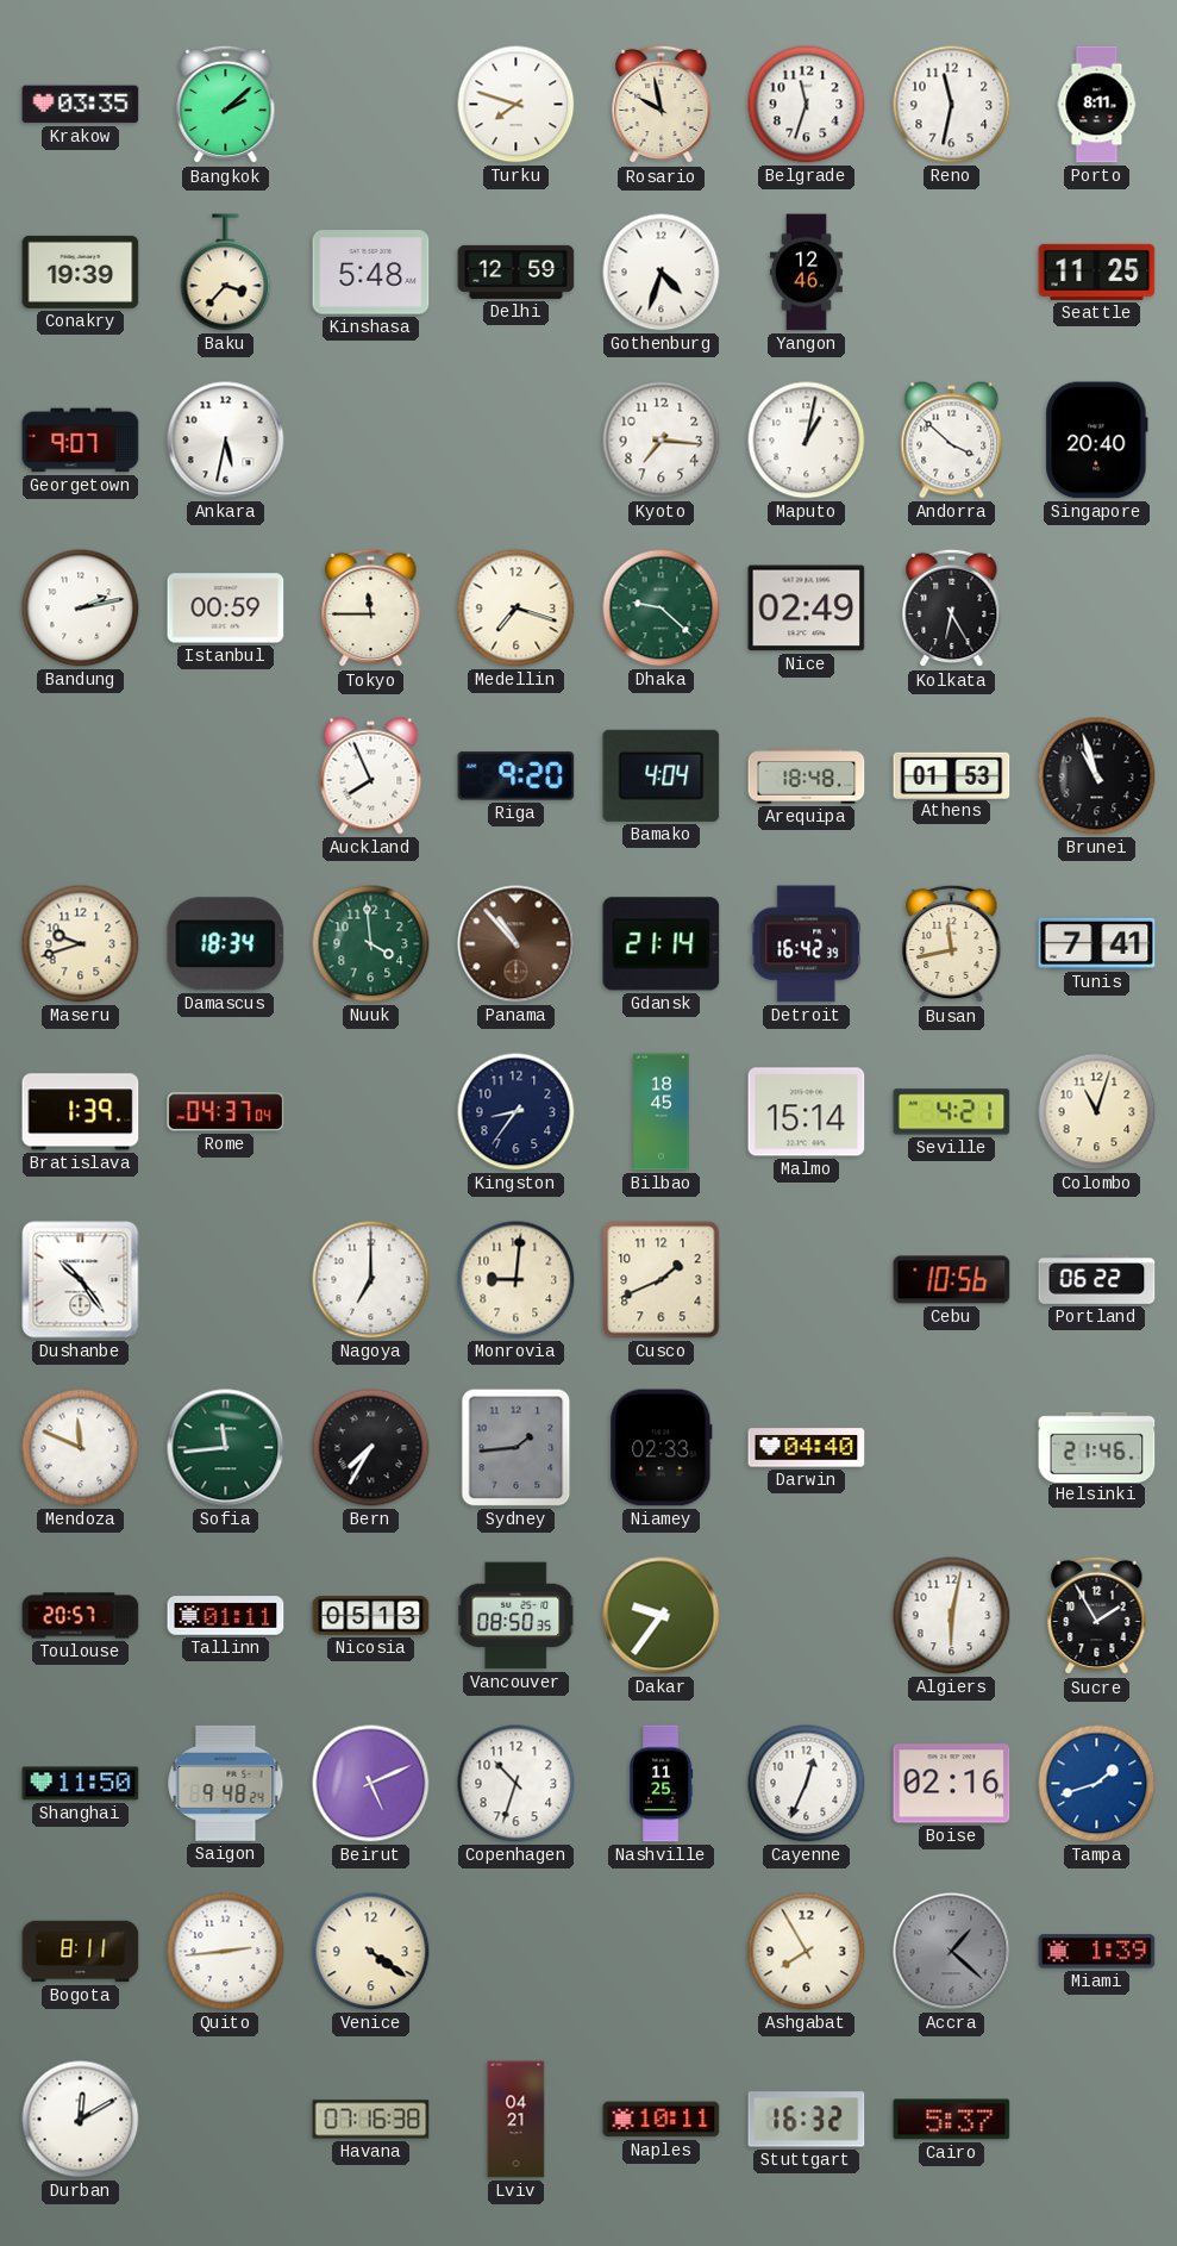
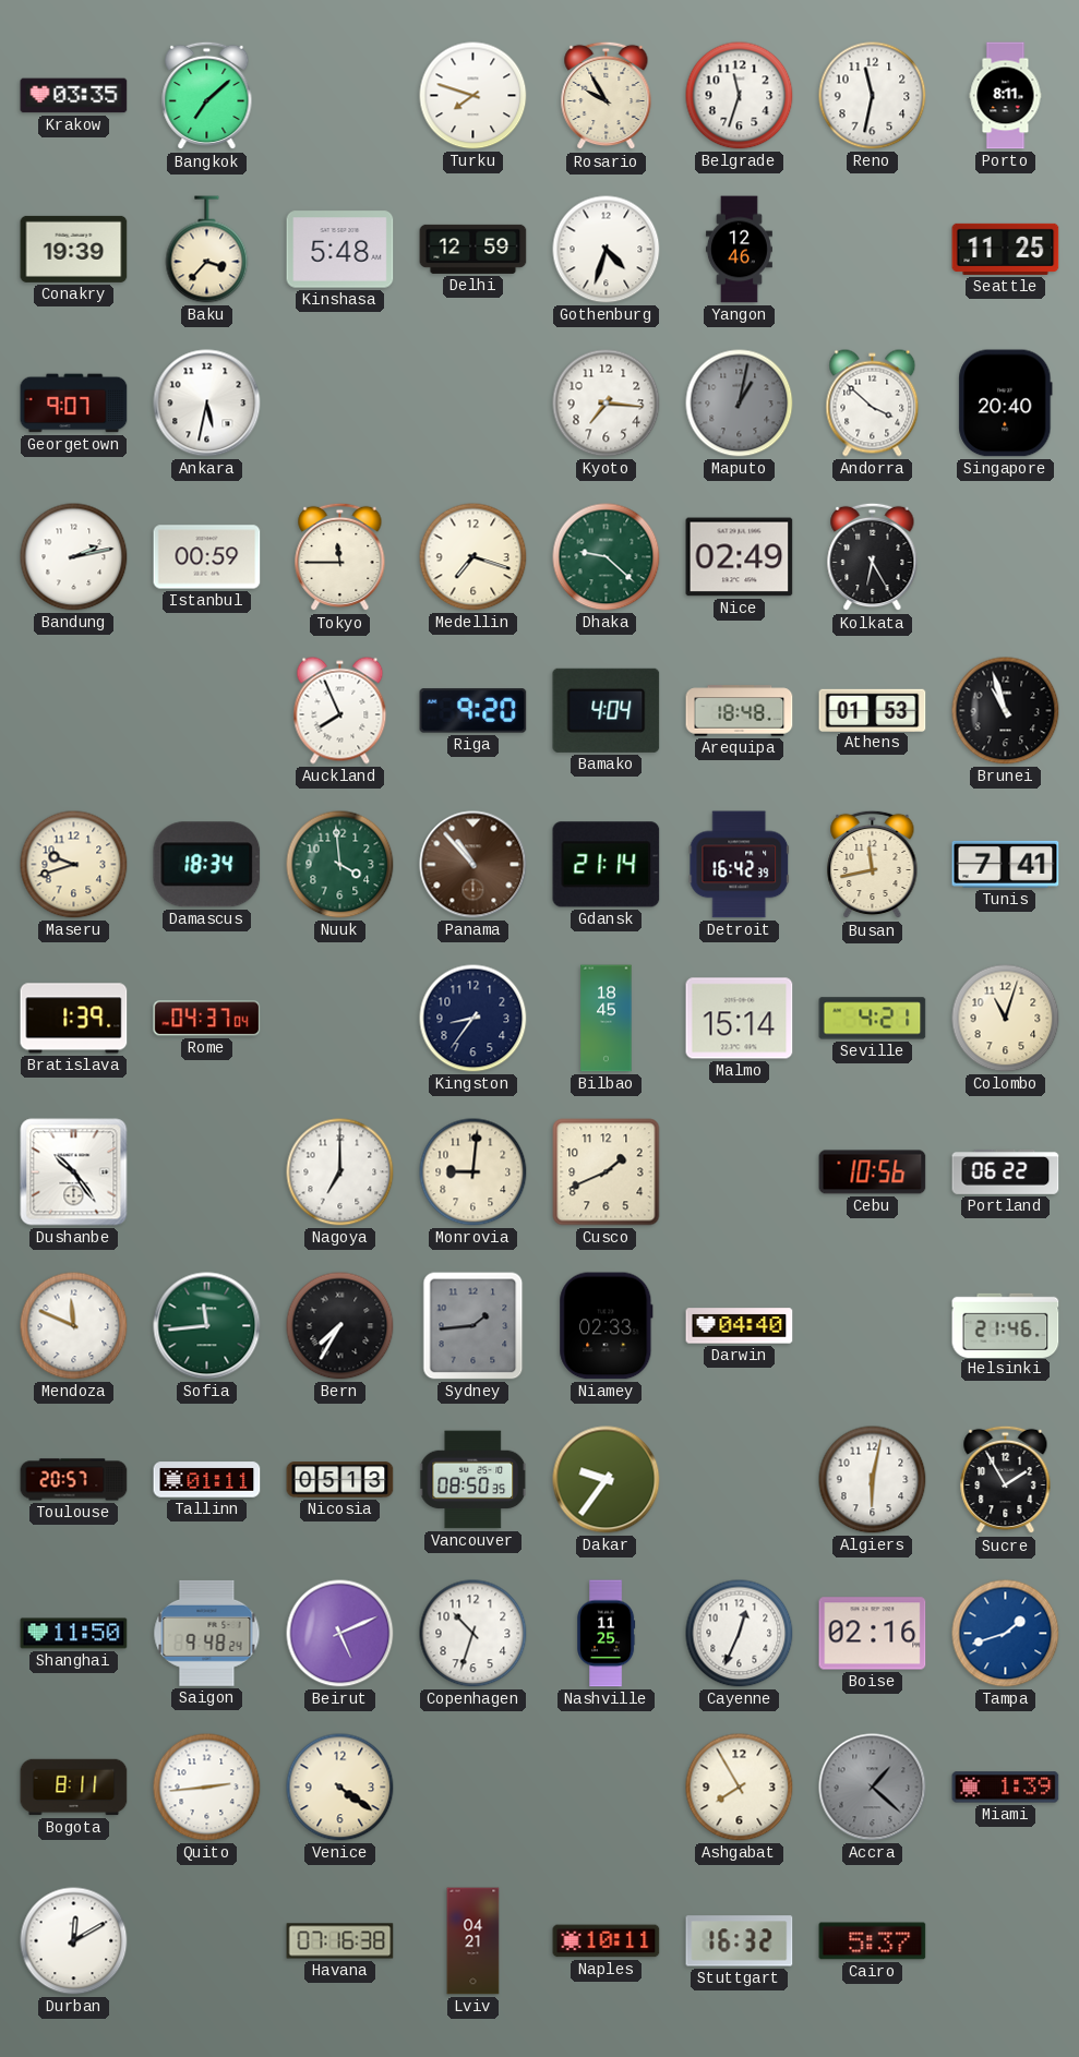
Bangkok: 2:08 -> 7:08 (207, 96)
Rosario: 9:58 -> 9:55 (607, 96)
Maputo dial: white -> grey (740, 404)
